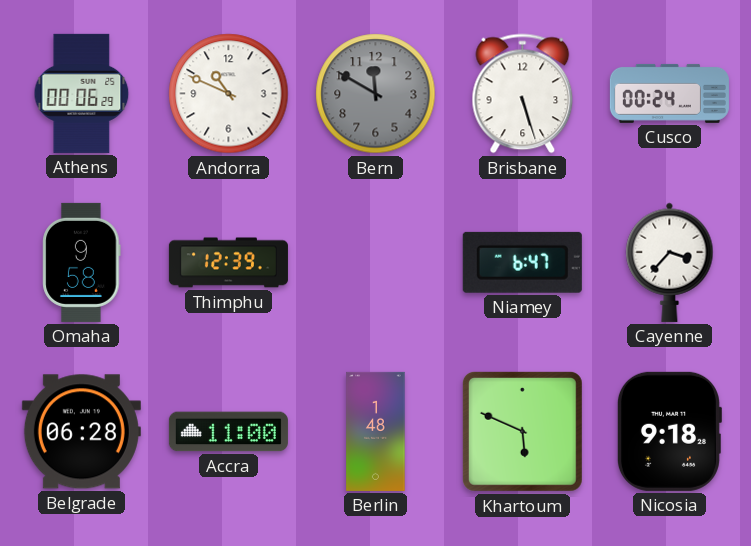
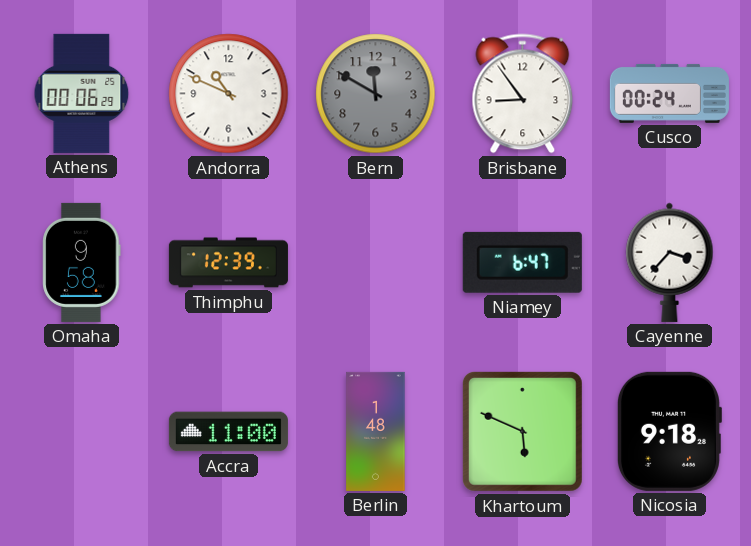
Brisbane: 5:27 -> 8:54 (523, 94)
Belgrade: 06:28 -> none (81, 432)
